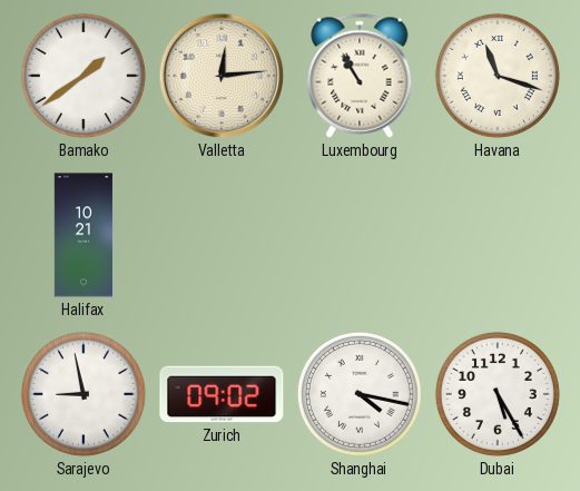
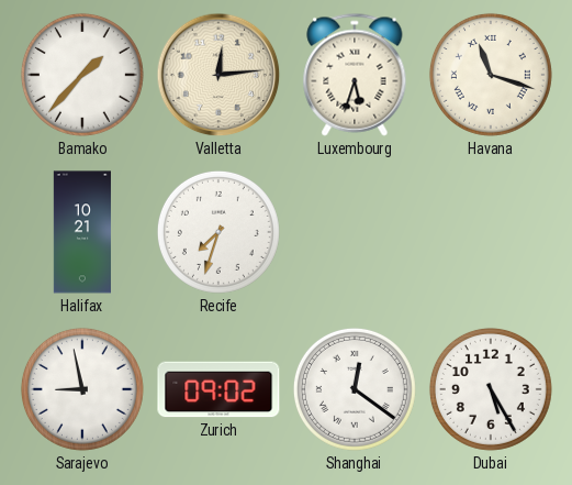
Bamako: 1:39 -> 1:37 (82, 75)
Luxembourg: 10:55 -> 5:33 (355, 75)
Recife: none -> 7:33 (218, 232)
Shanghai: 4:17 -> 12:21 (355, 389)
